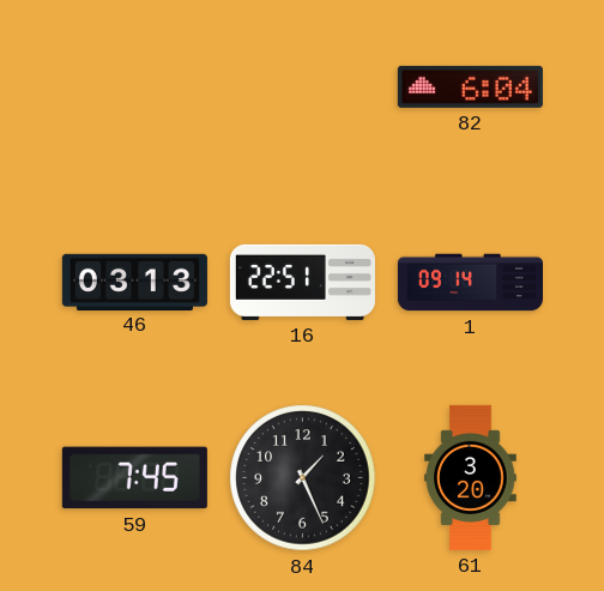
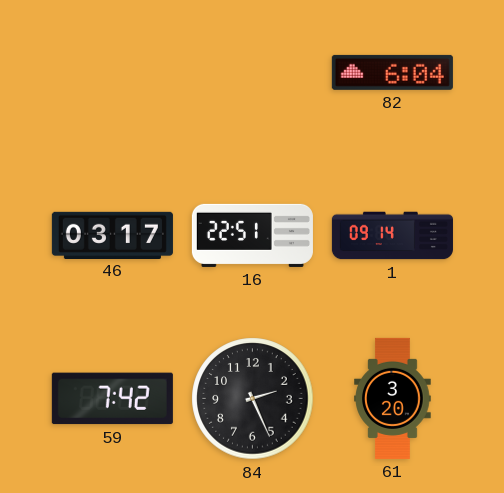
46: 03:13 -> 03:17 (112, 235)
59: 7:45 -> 7:42 (112, 399)
84: 1:26 -> 2:26 (253, 399)
